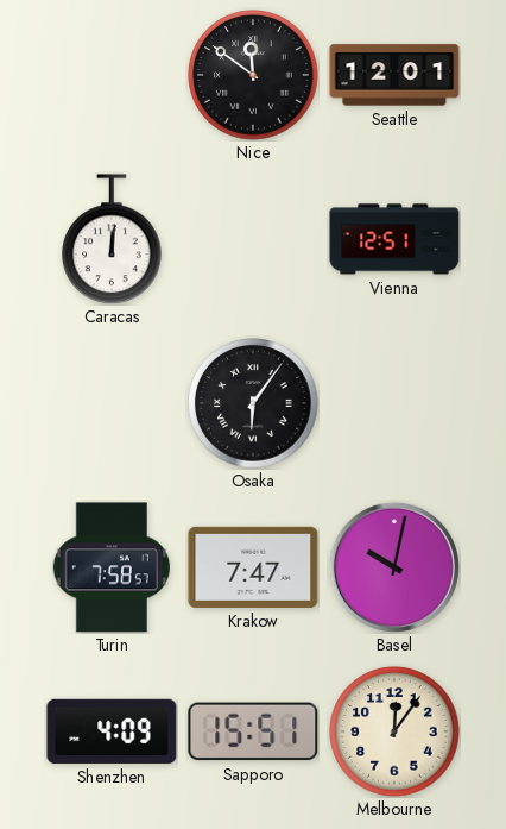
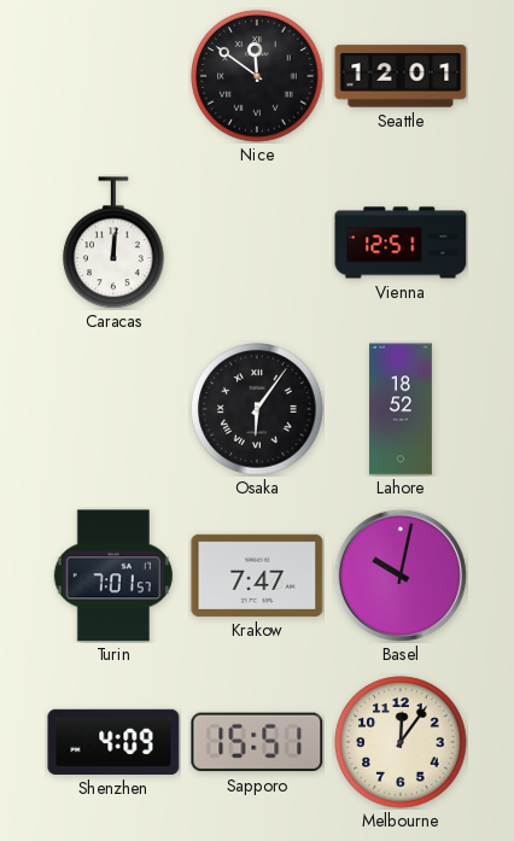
Lahore: none -> 18:52 (401, 409)
Turin: 7:58 -> 7:01 (113, 576)
